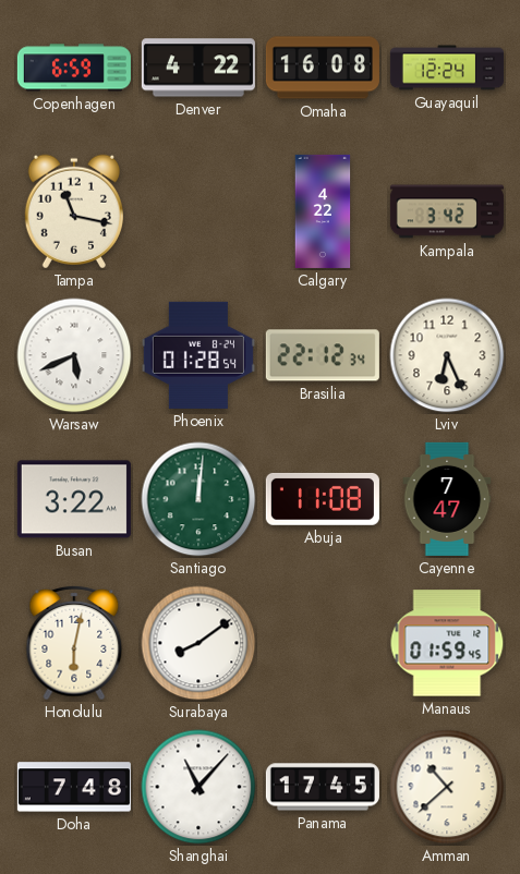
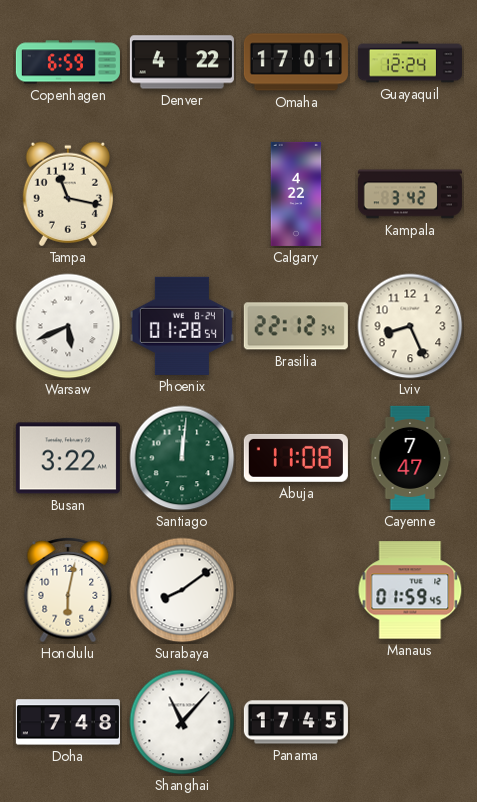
Omaha: 16:08 -> 17:01 (296, 62)
Lviv: 6:26 -> 8:26 (410, 326)
Amman: 10:38 -> none (447, 787)
